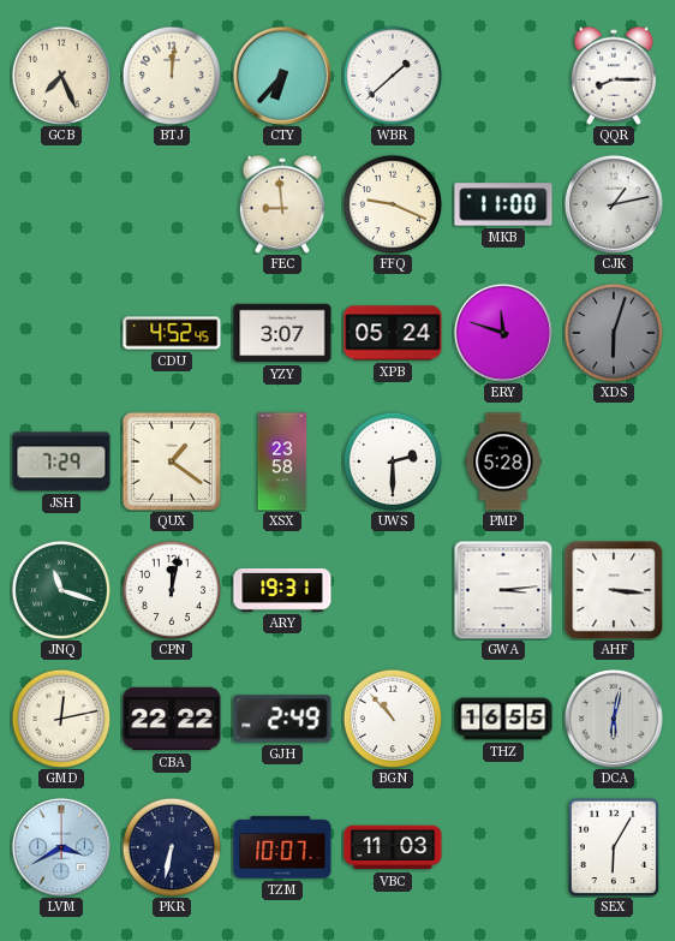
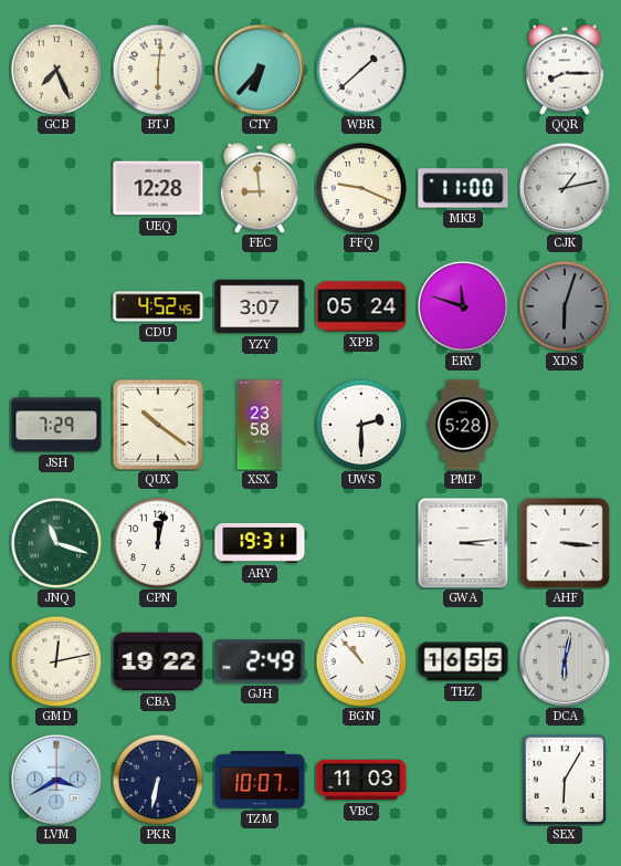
BTJ: 12:01 -> 6:01 (157, 69)
UEQ: none -> 12:28 (158, 188)
QUX: 1:21 -> 10:21 (158, 425)
CBA: 22:22 -> 19:22 (158, 661)
